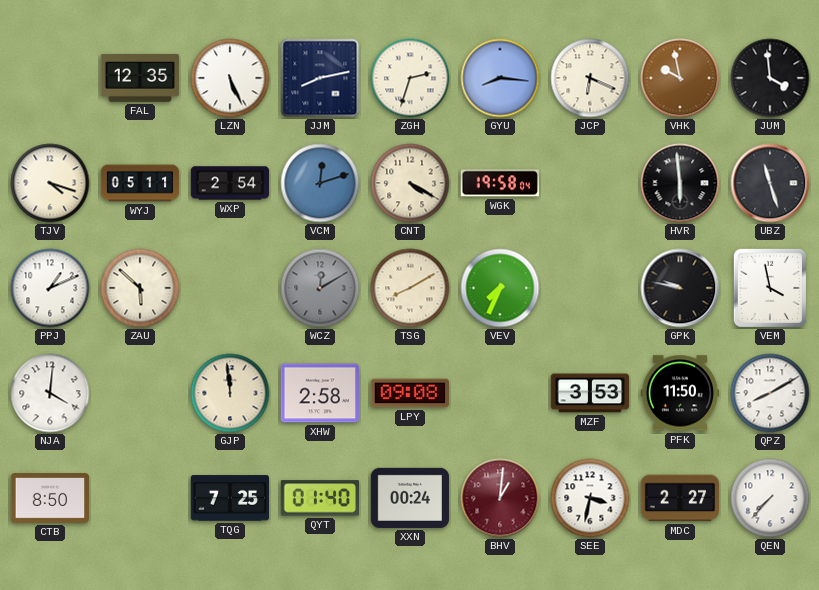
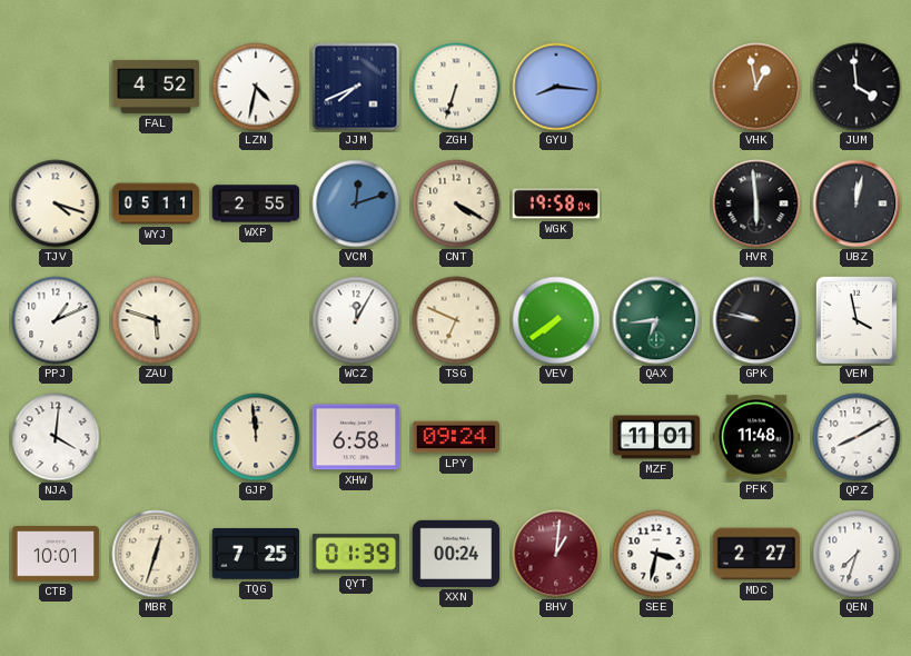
FAL: 12:35 -> 4:52 (156, 87)
LZN: 5:26 -> 4:32 (256, 87)
JJM: 8:13 -> 7:41 (356, 87)
ZGH: 2:33 -> 6:33 (456, 87)
JCP: 6:19 -> none (590, 78)
VHK: 9:58 -> 12:58 (756, 87)
WXP: 2:54 -> 2:55 (256, 203)
UBZ: 11:27 -> 12:02 (856, 203)
ZAU: 5:52 -> 5:48 (156, 320)
WCZ: 12:10 -> 12:05 (356, 320)
WCZ dial: grey -> white (356, 320)
TSG: 8:10 -> 6:49 (456, 320)
VEV: 7:34 -> 7:39 (556, 320)
QAX: none -> 6:44 (656, 320)
XHW: 2:58 -> 6:58 (356, 437)
LPY: 09:08 -> 09:24 (456, 437)
MZF: 3:53 -> 11:01 (656, 437)
PFK: 11:50 -> 11:48 (756, 437)
CTB: 8:50 -> 10:01 (56, 554)
MBR: none -> 12:33 (156, 554)
QYT: 01:40 -> 01:39 (355, 554)
QEN: 7:37 -> 7:33 (856, 554)
